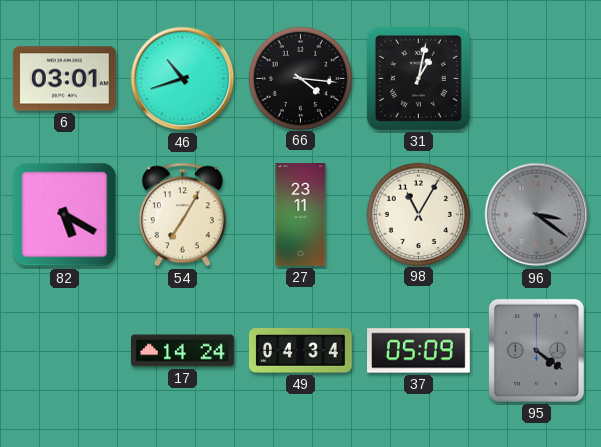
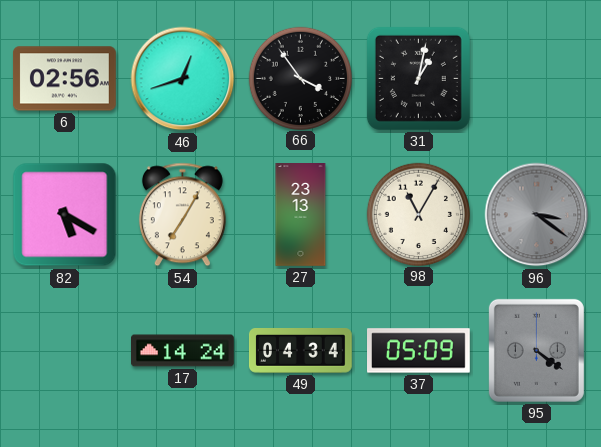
6: 03:01 -> 02:56 (64, 79)
46: 10:42 -> 12:42 (183, 79)
66: 4:16 -> 3:54 (300, 78)
27: 23:11 -> 23:13 (301, 215)
